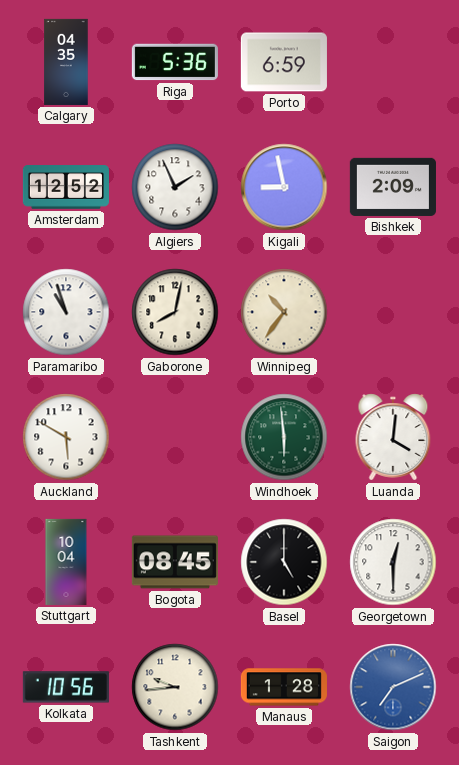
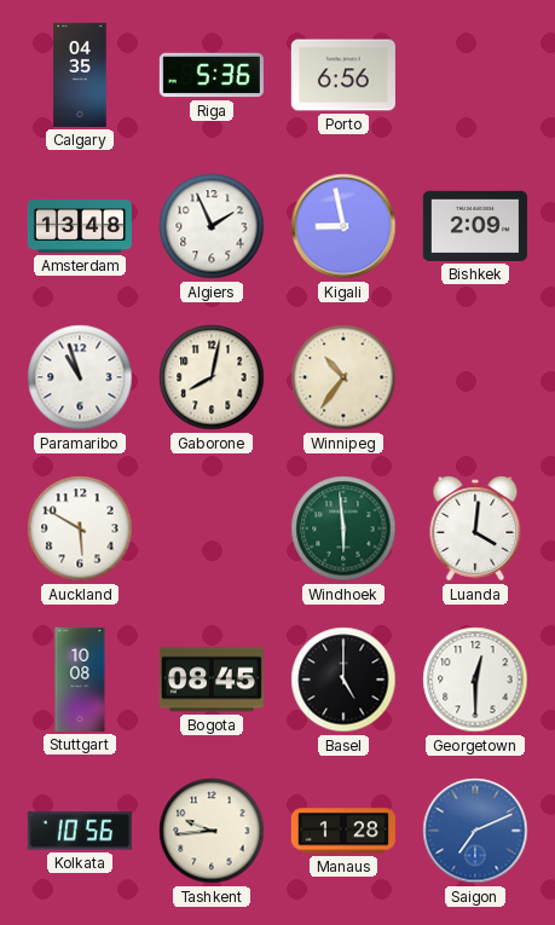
Porto: 6:59 -> 6:56 (343, 75)
Amsterdam: 12:52 -> 13:48 (80, 226)
Stuttgart: 10:04 -> 10:08 (80, 680)
